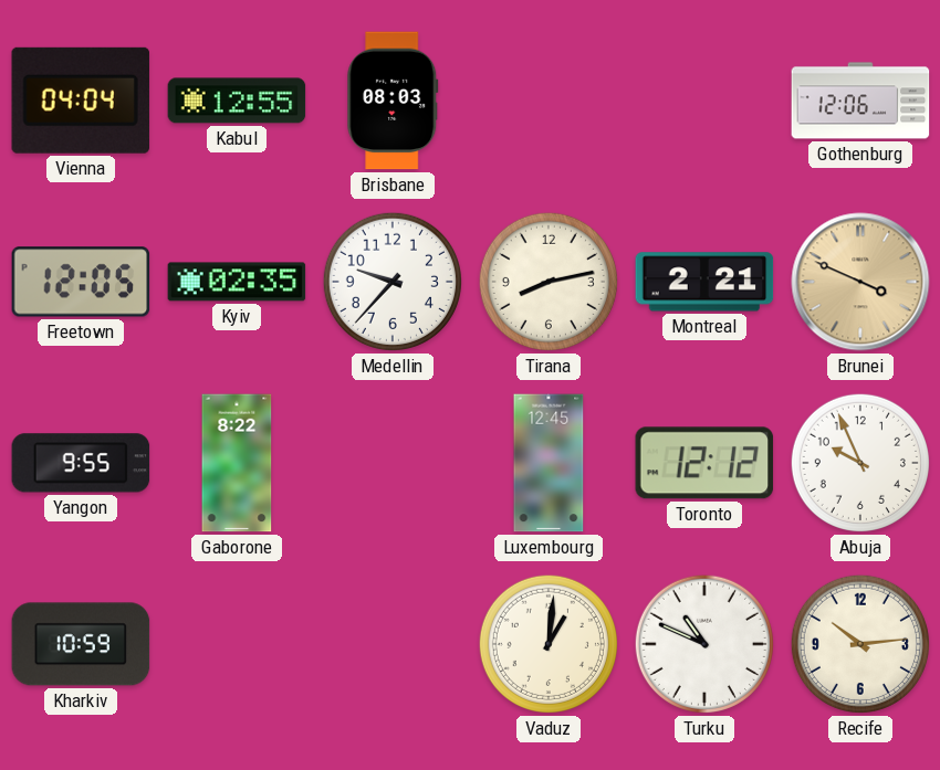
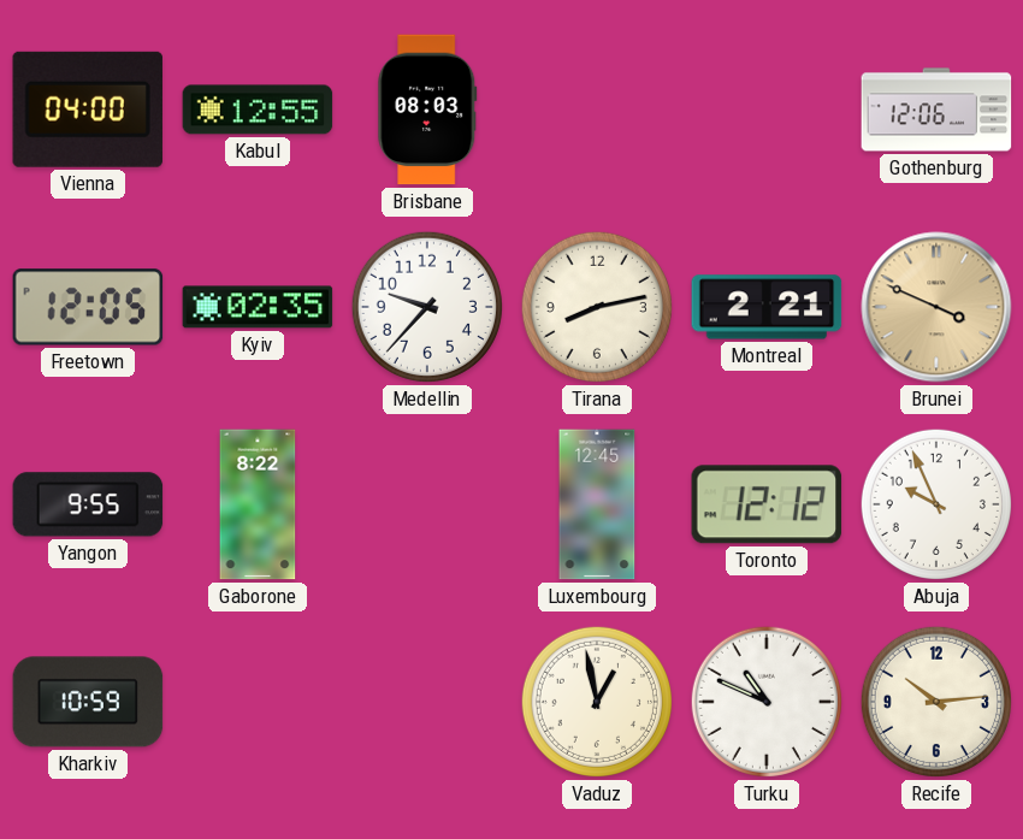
Vienna: 04:04 -> 04:00 (88, 110)
Vaduz: 1:01 -> 12:58 (597, 702)
